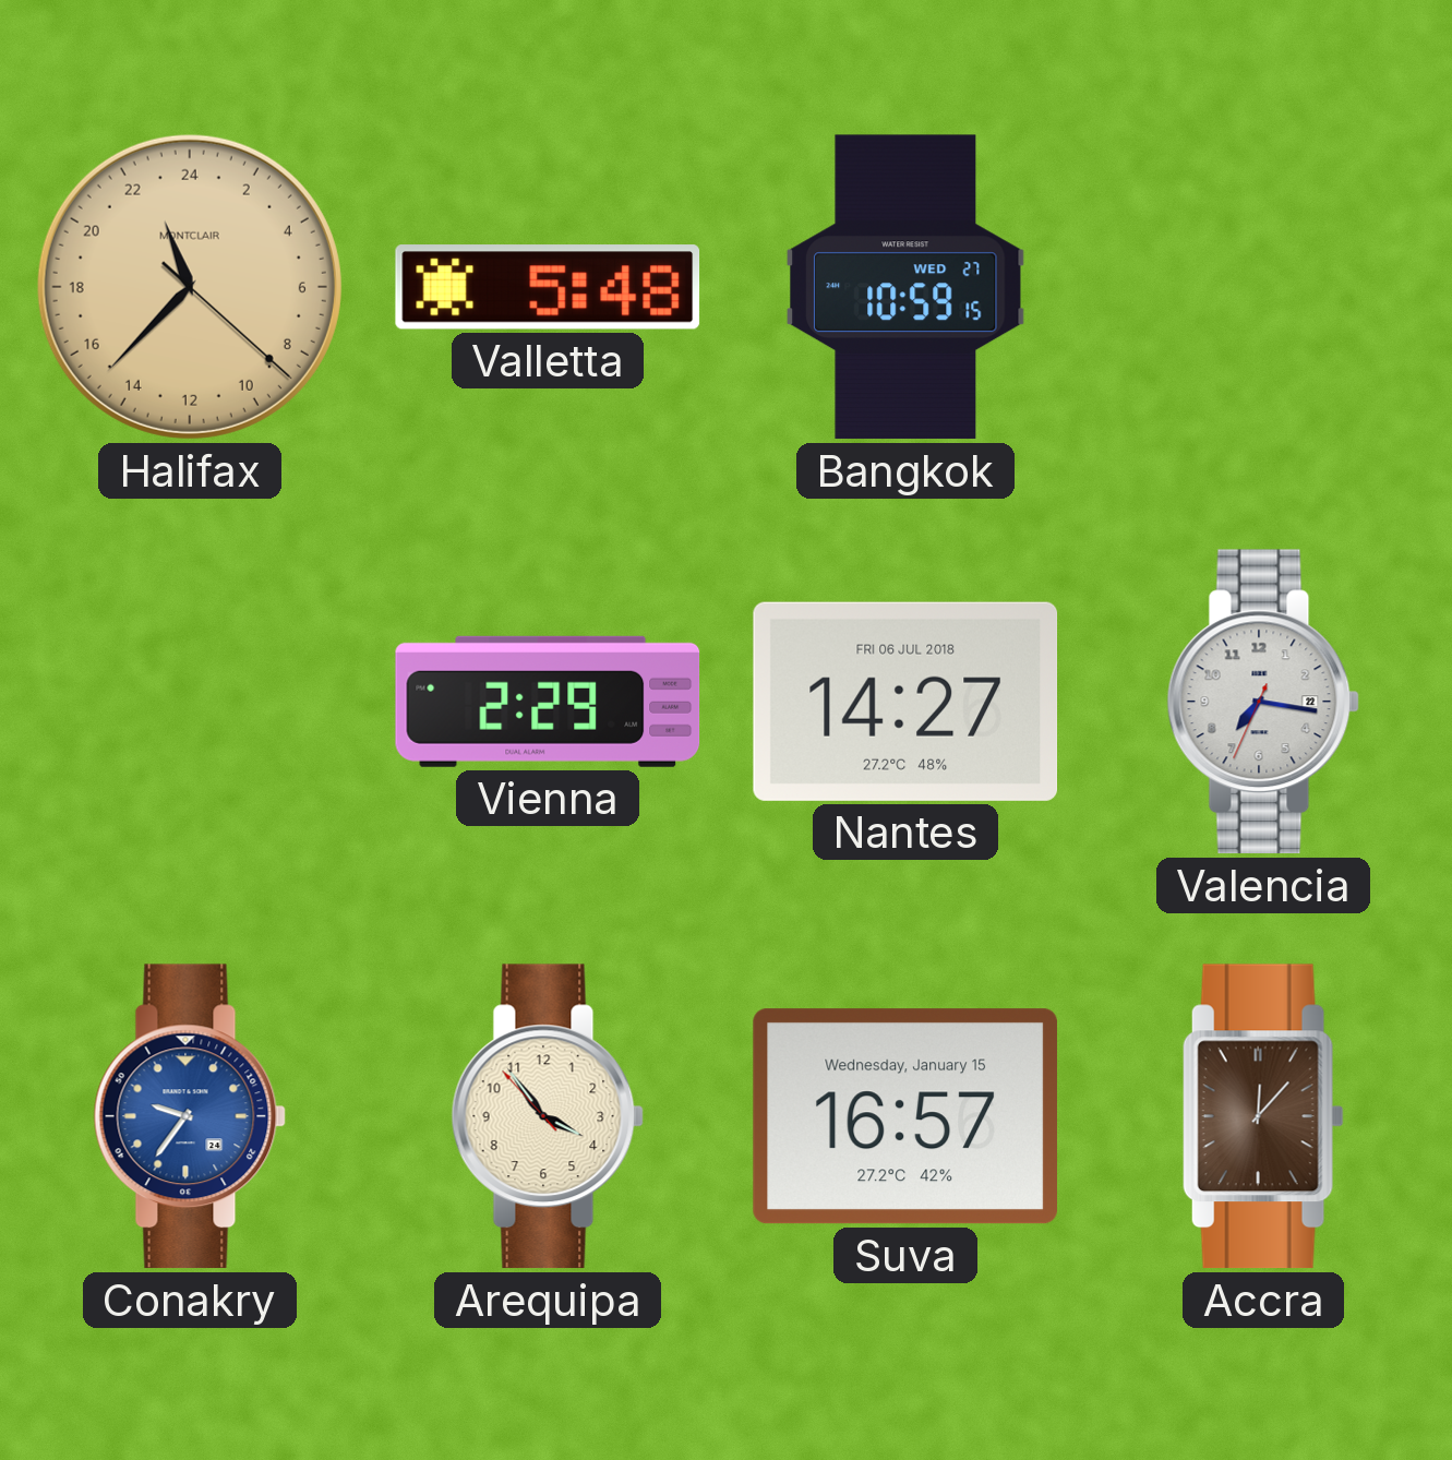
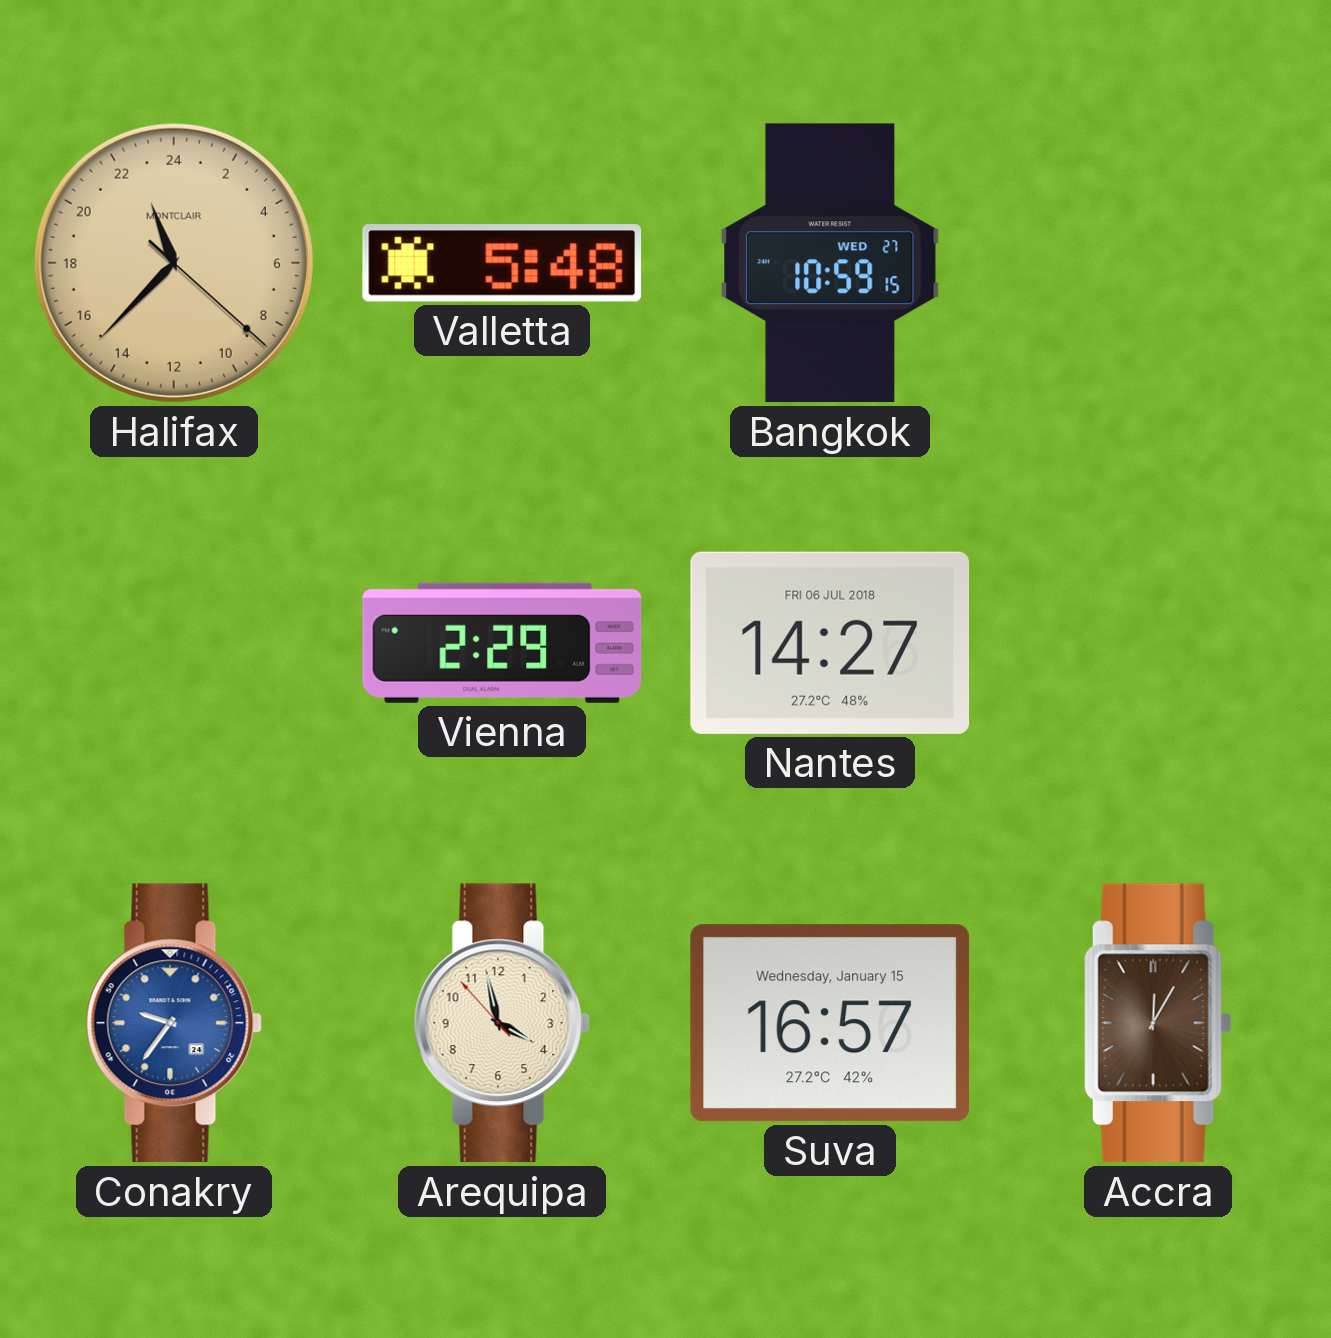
Valencia: 7:16 -> none (1263, 702)
Arequipa: 3:53 -> 3:57 (502, 1023)
Accra: 12:07 -> 12:05 (1158, 1023)
